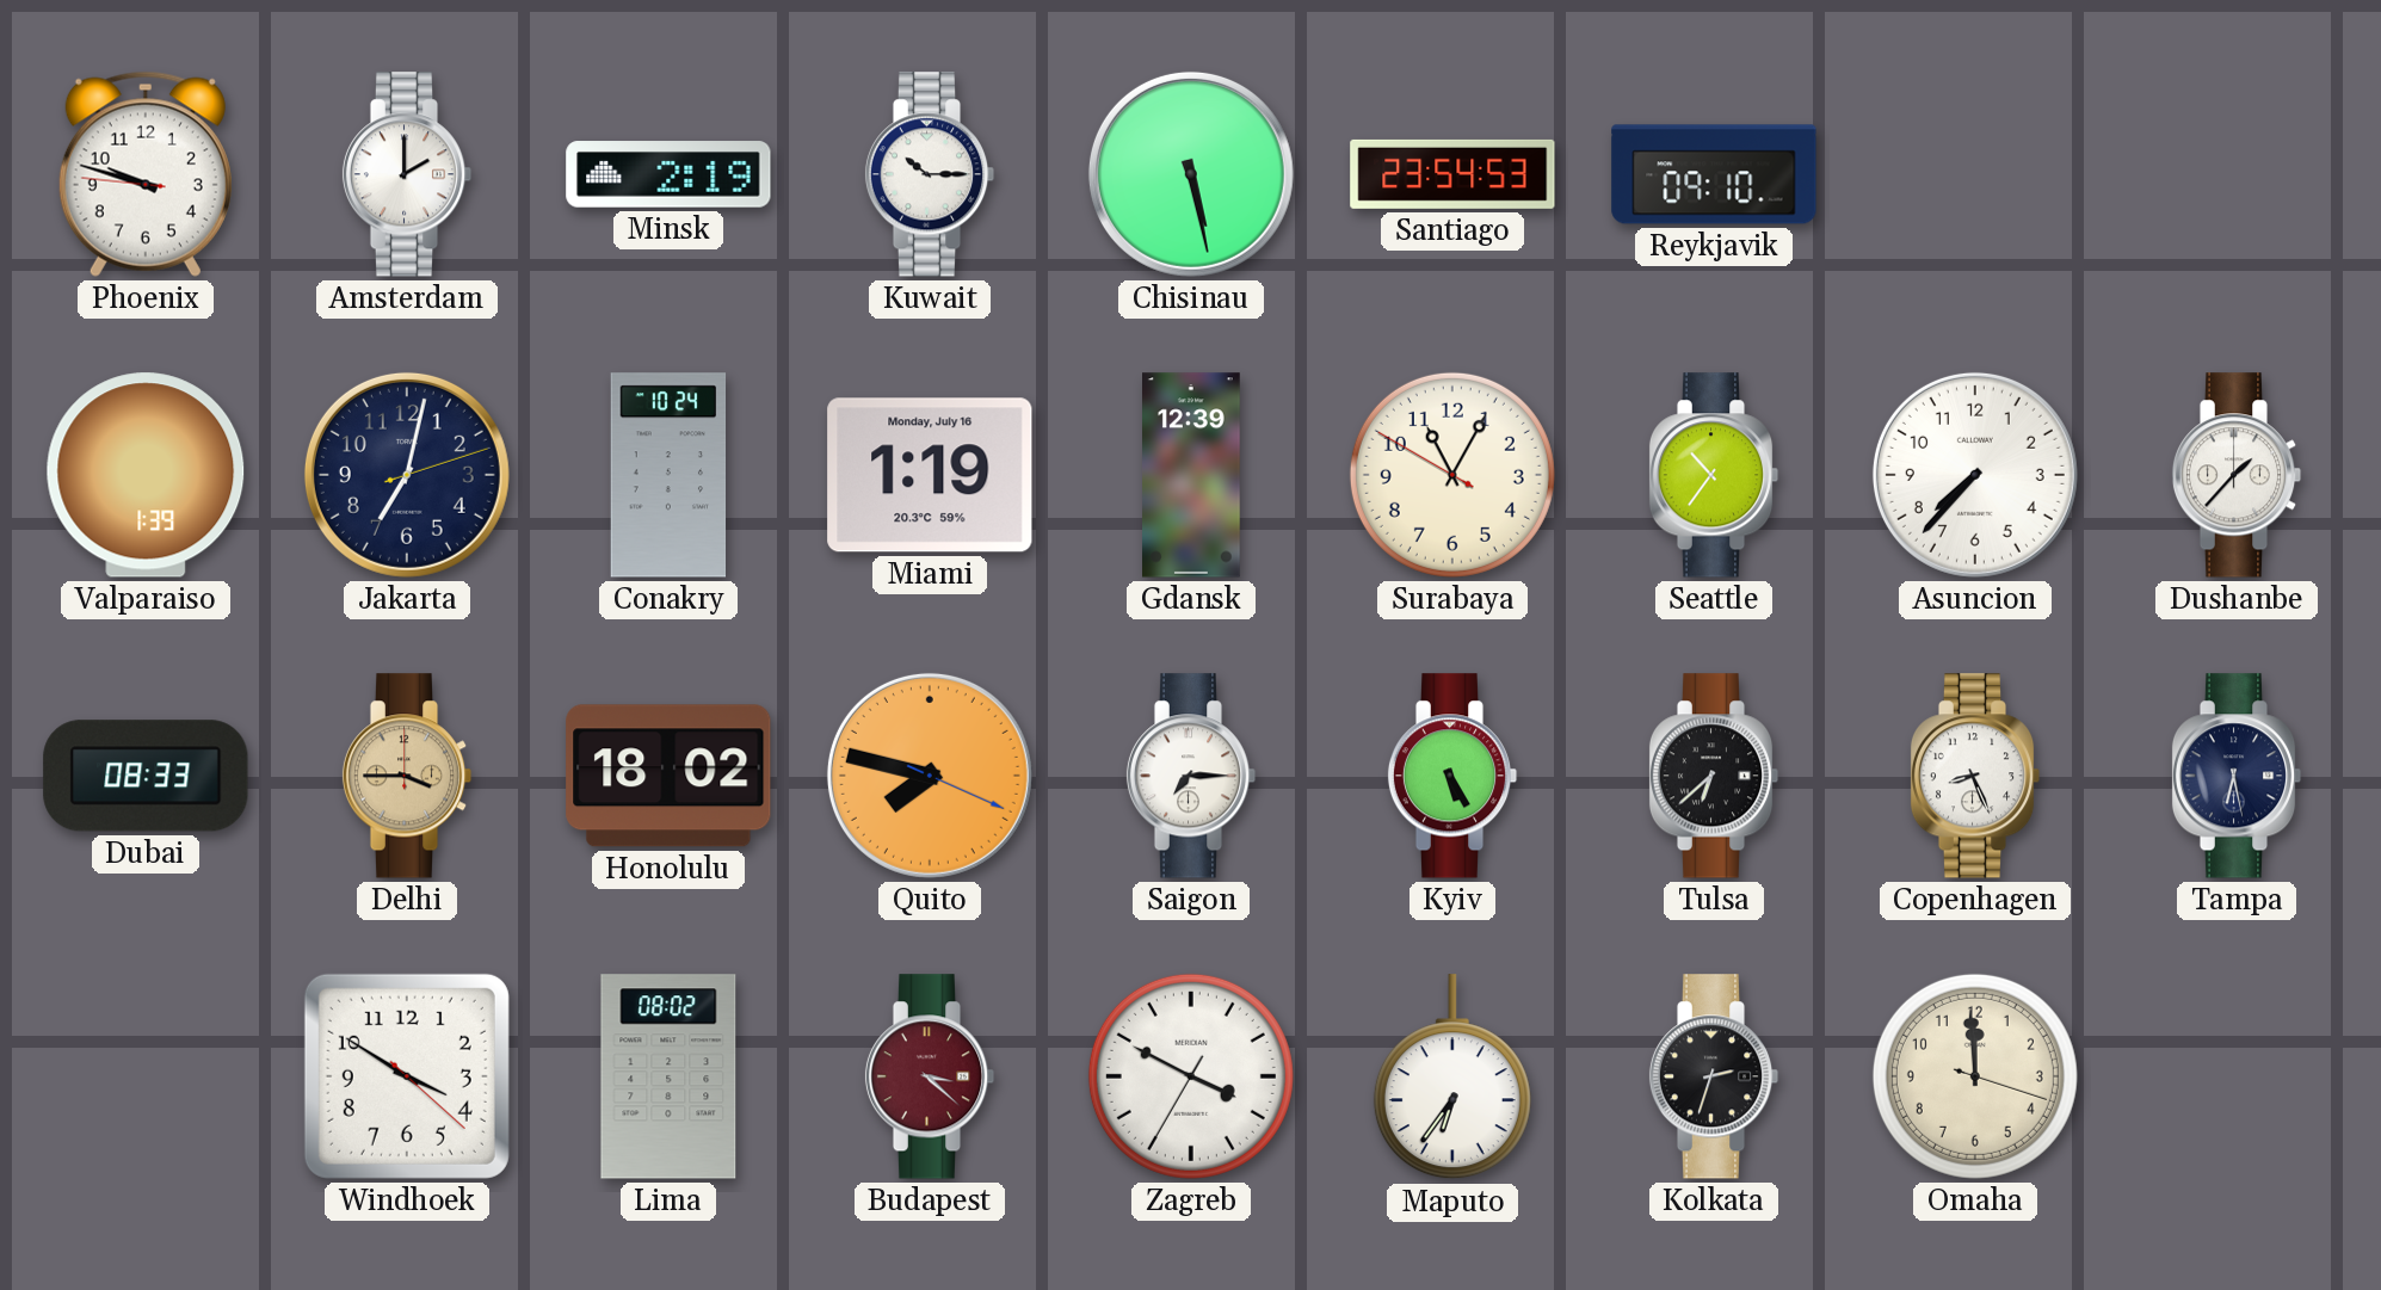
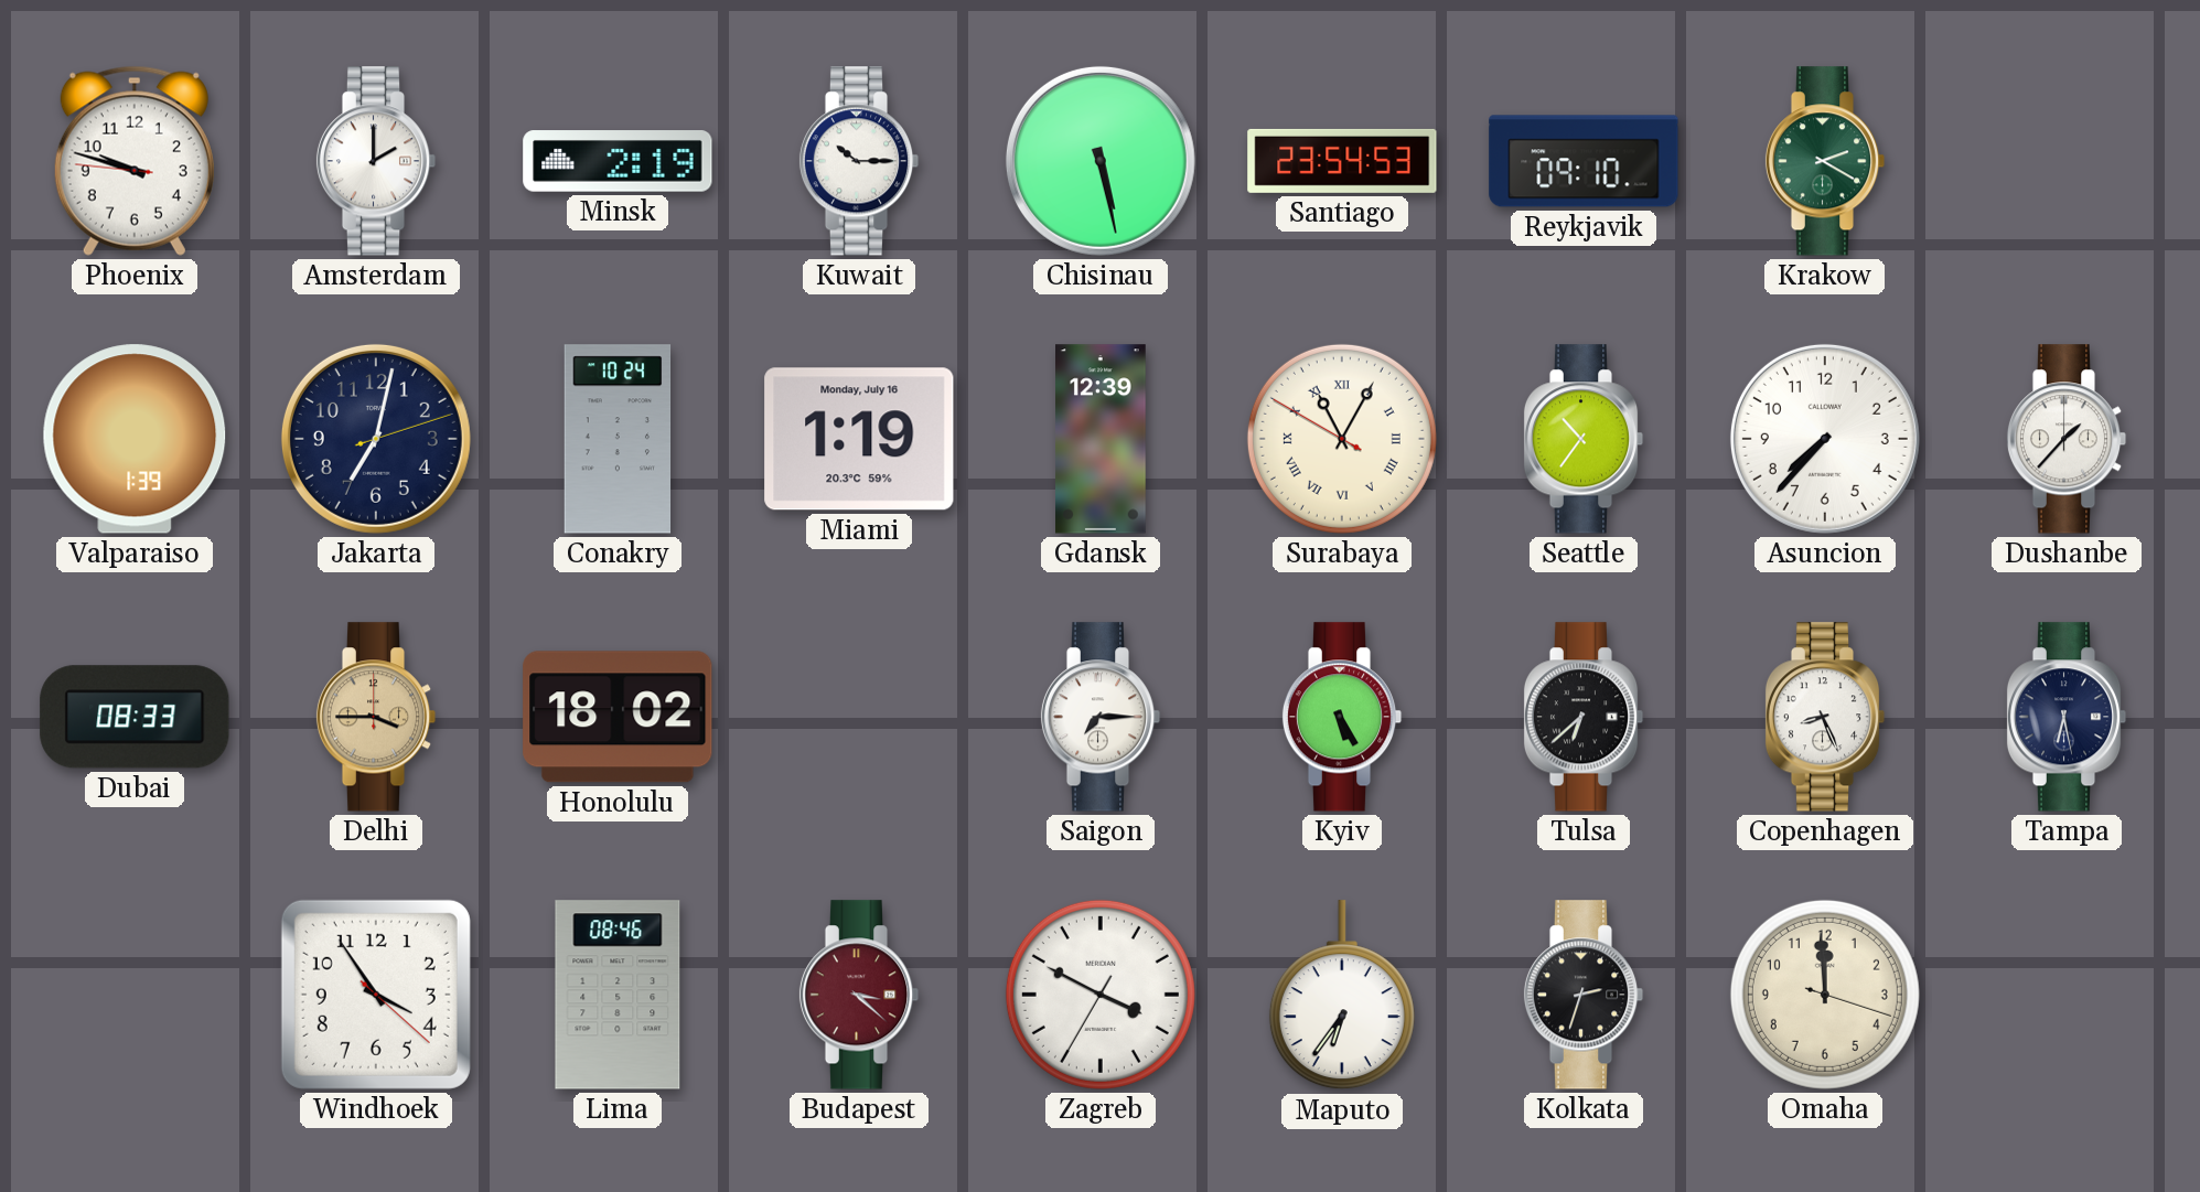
Krakow: none -> 2:20 (1825, 161)
Surabaya numerals: Arabic -> Roman (1342, 439)
Quito: 7:47 -> none (930, 776)
Windhoek: 3:50 -> 3:54 (376, 995)
Lima: 08:02 -> 08:46 (618, 995)
